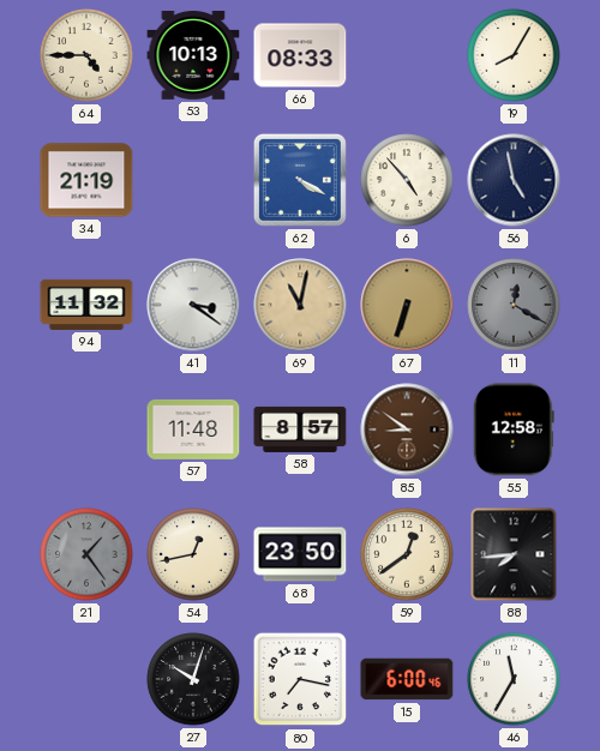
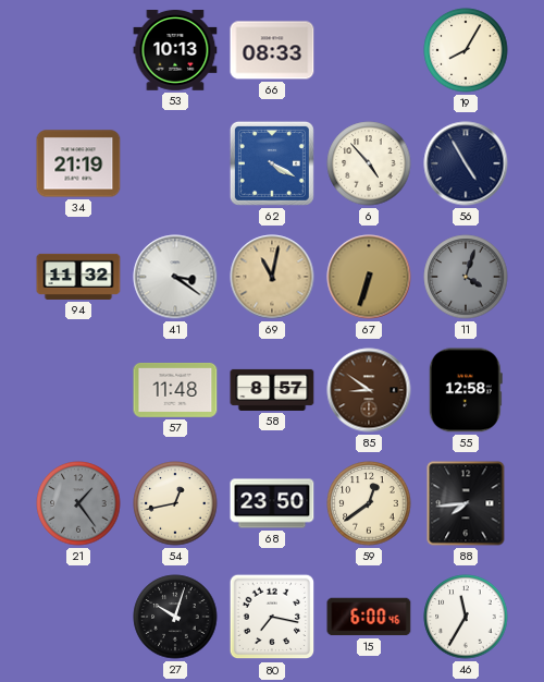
64: 4:45 -> none (86, 55)
56: 4:58 -> 4:55 (466, 163)
11: 12:20 -> 4:03 (466, 277)
